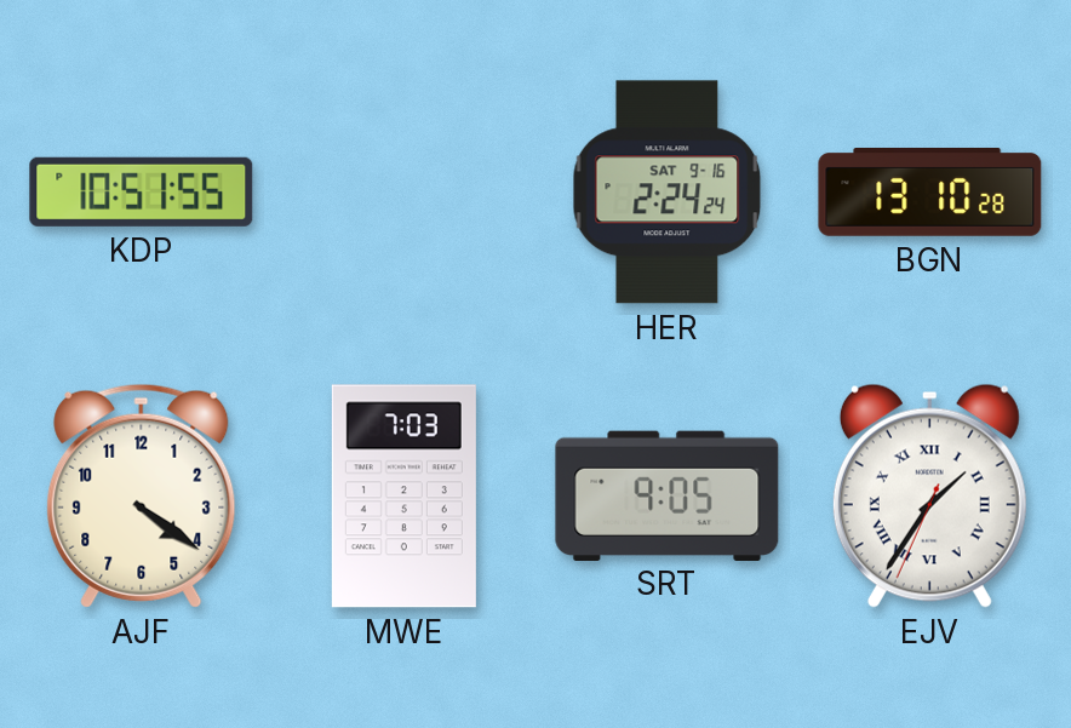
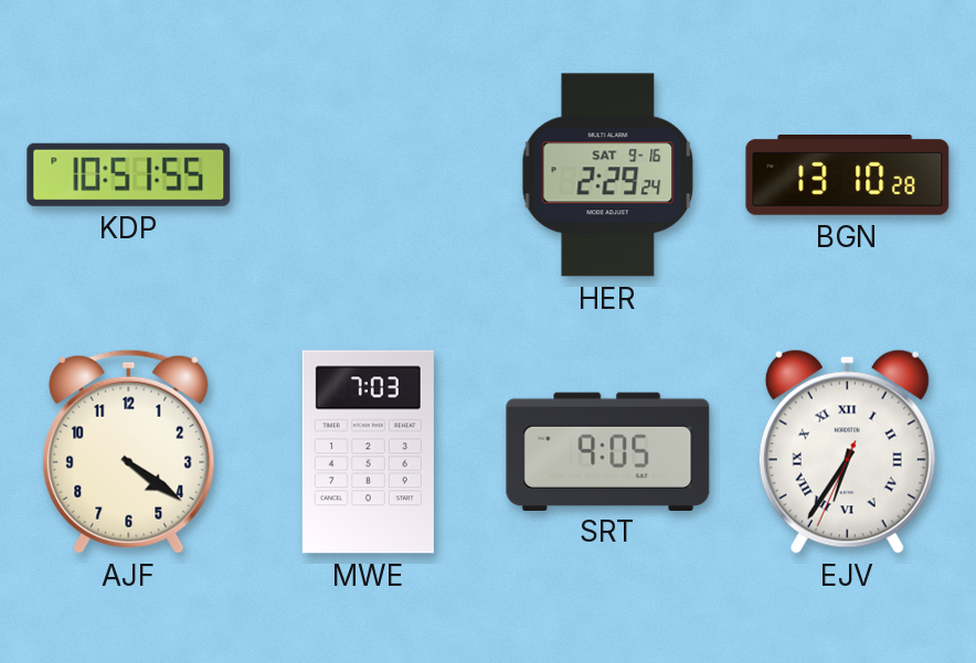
HER: 2:24 -> 2:29 (608, 175)
EJV: 1:35 -> 6:35 (847, 451)
